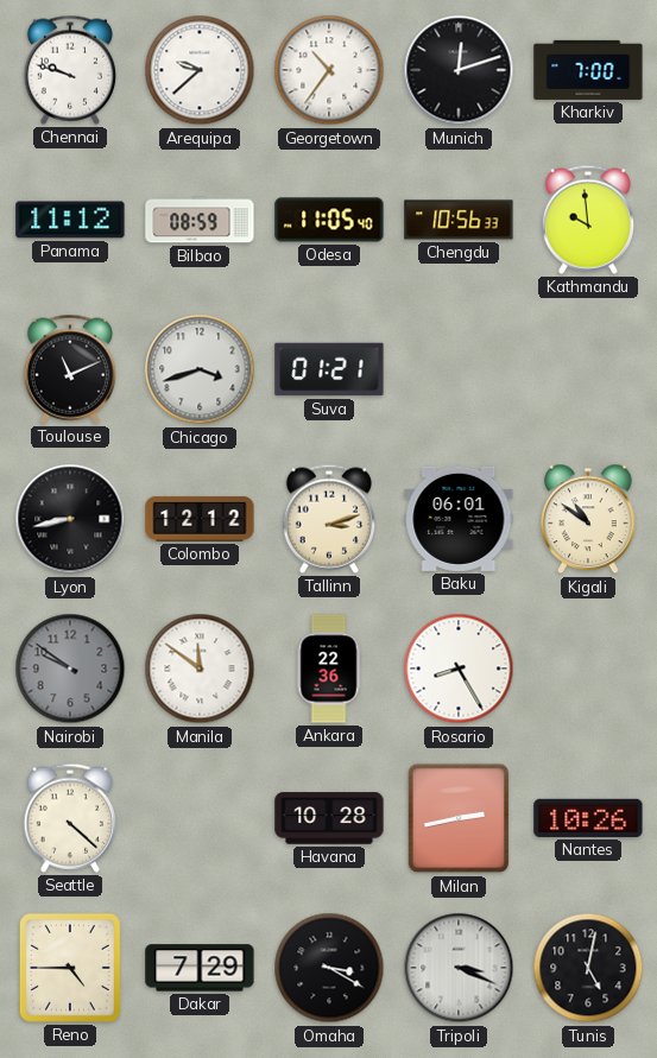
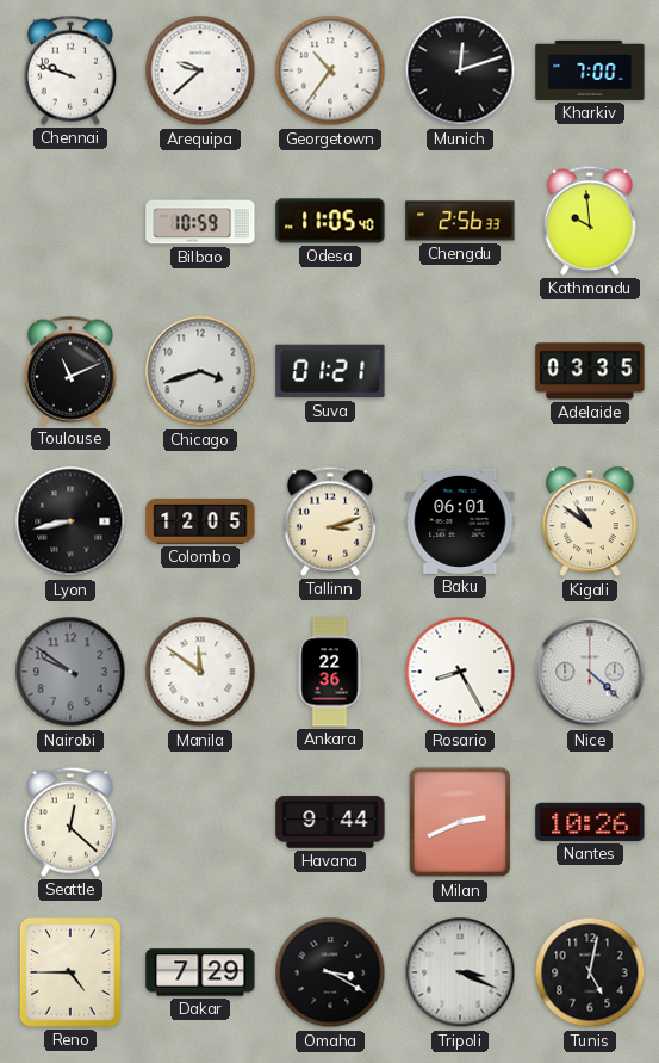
Panama: 11:12 -> none (70, 220)
Bilbao: 08:59 -> 10:59 (200, 221)
Chengdu: 10:56 -> 2:56 (460, 221)
Adelaide: none -> 03:35 (590, 371)
Colombo: 12:12 -> 12:05 (200, 521)
Nice: none -> 4:22 (590, 672)
Seattle: 4:22 -> 12:22 (69, 822)
Havana: 10:28 -> 9:44 (330, 822)
Milan: 2:43 -> 2:41 (460, 822)
